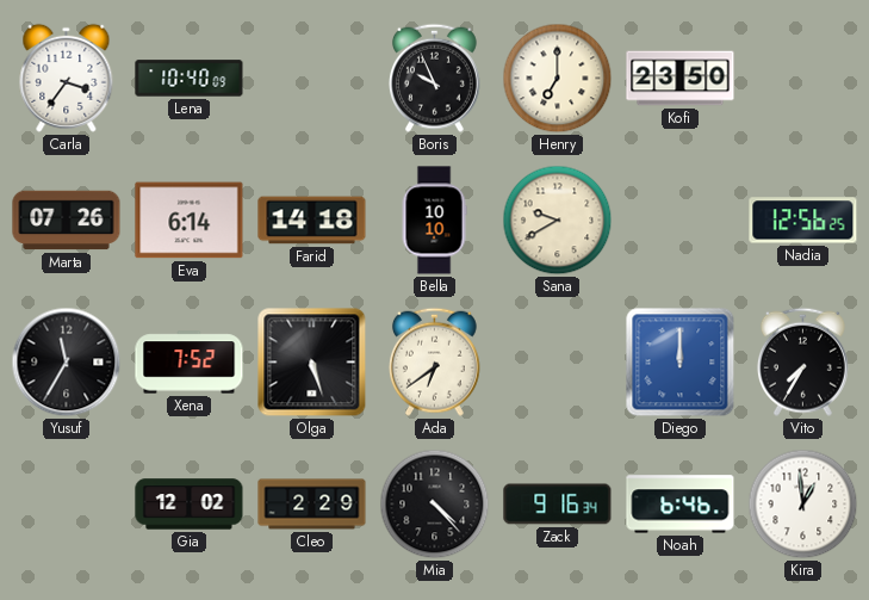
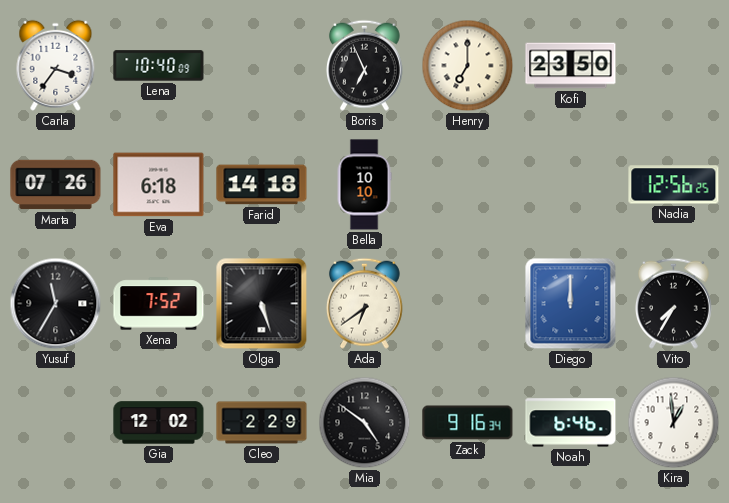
Boris: 9:56 -> 6:56 (364, 65)
Eva: 6:14 -> 6:18 (159, 185)
Sana: 9:40 -> none (558, 221)
Mia: 4:23 -> 4:51 (365, 423)
